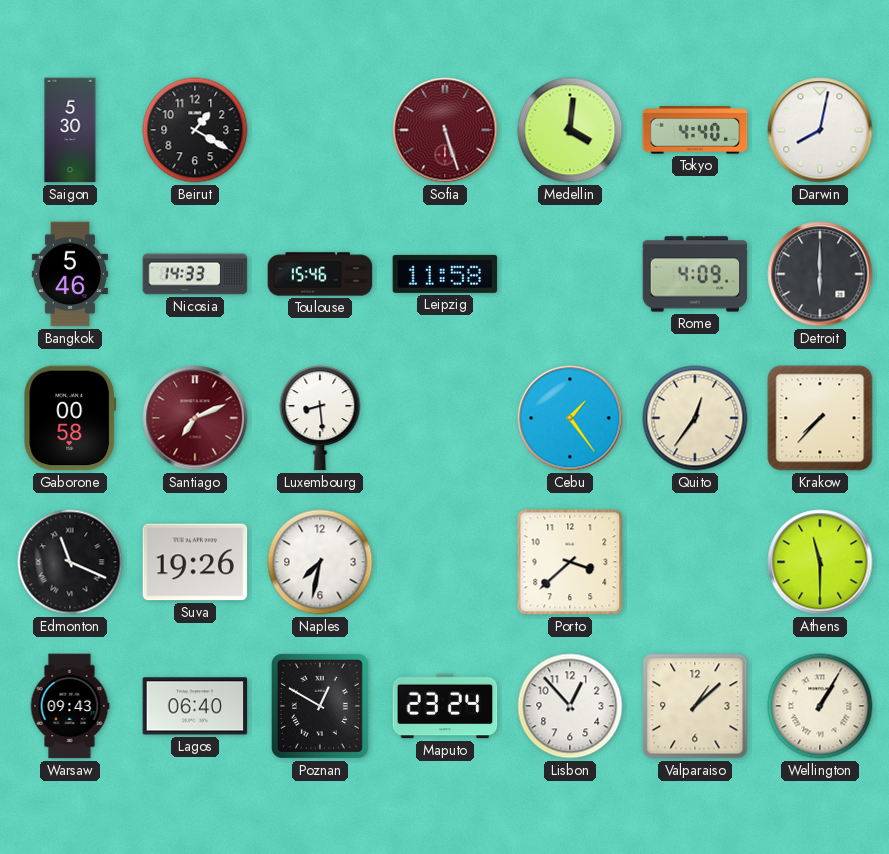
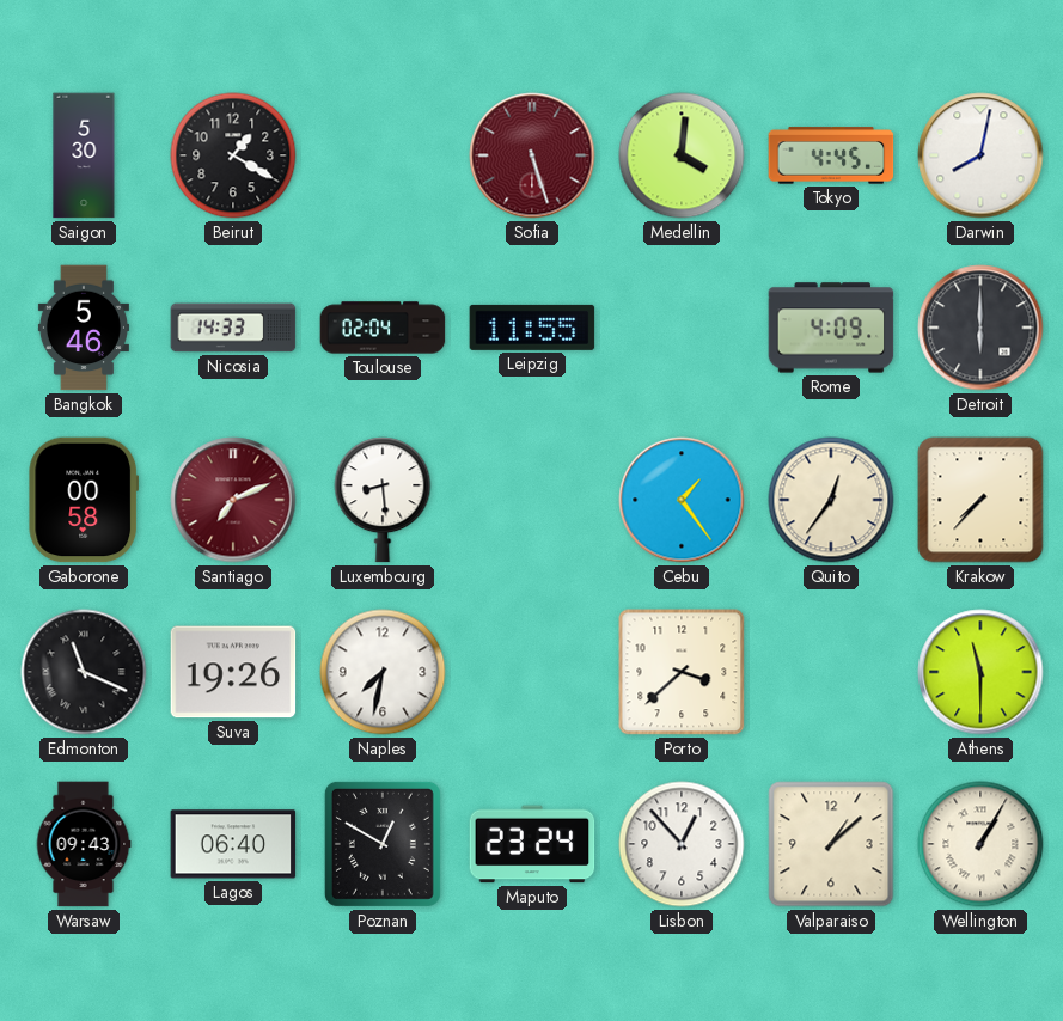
Tokyo: 4:40 -> 4:45 (831, 155)
Toulouse: 15:46 -> 02:04 (383, 328)
Leipzig: 11:58 -> 11:55 (532, 328)
